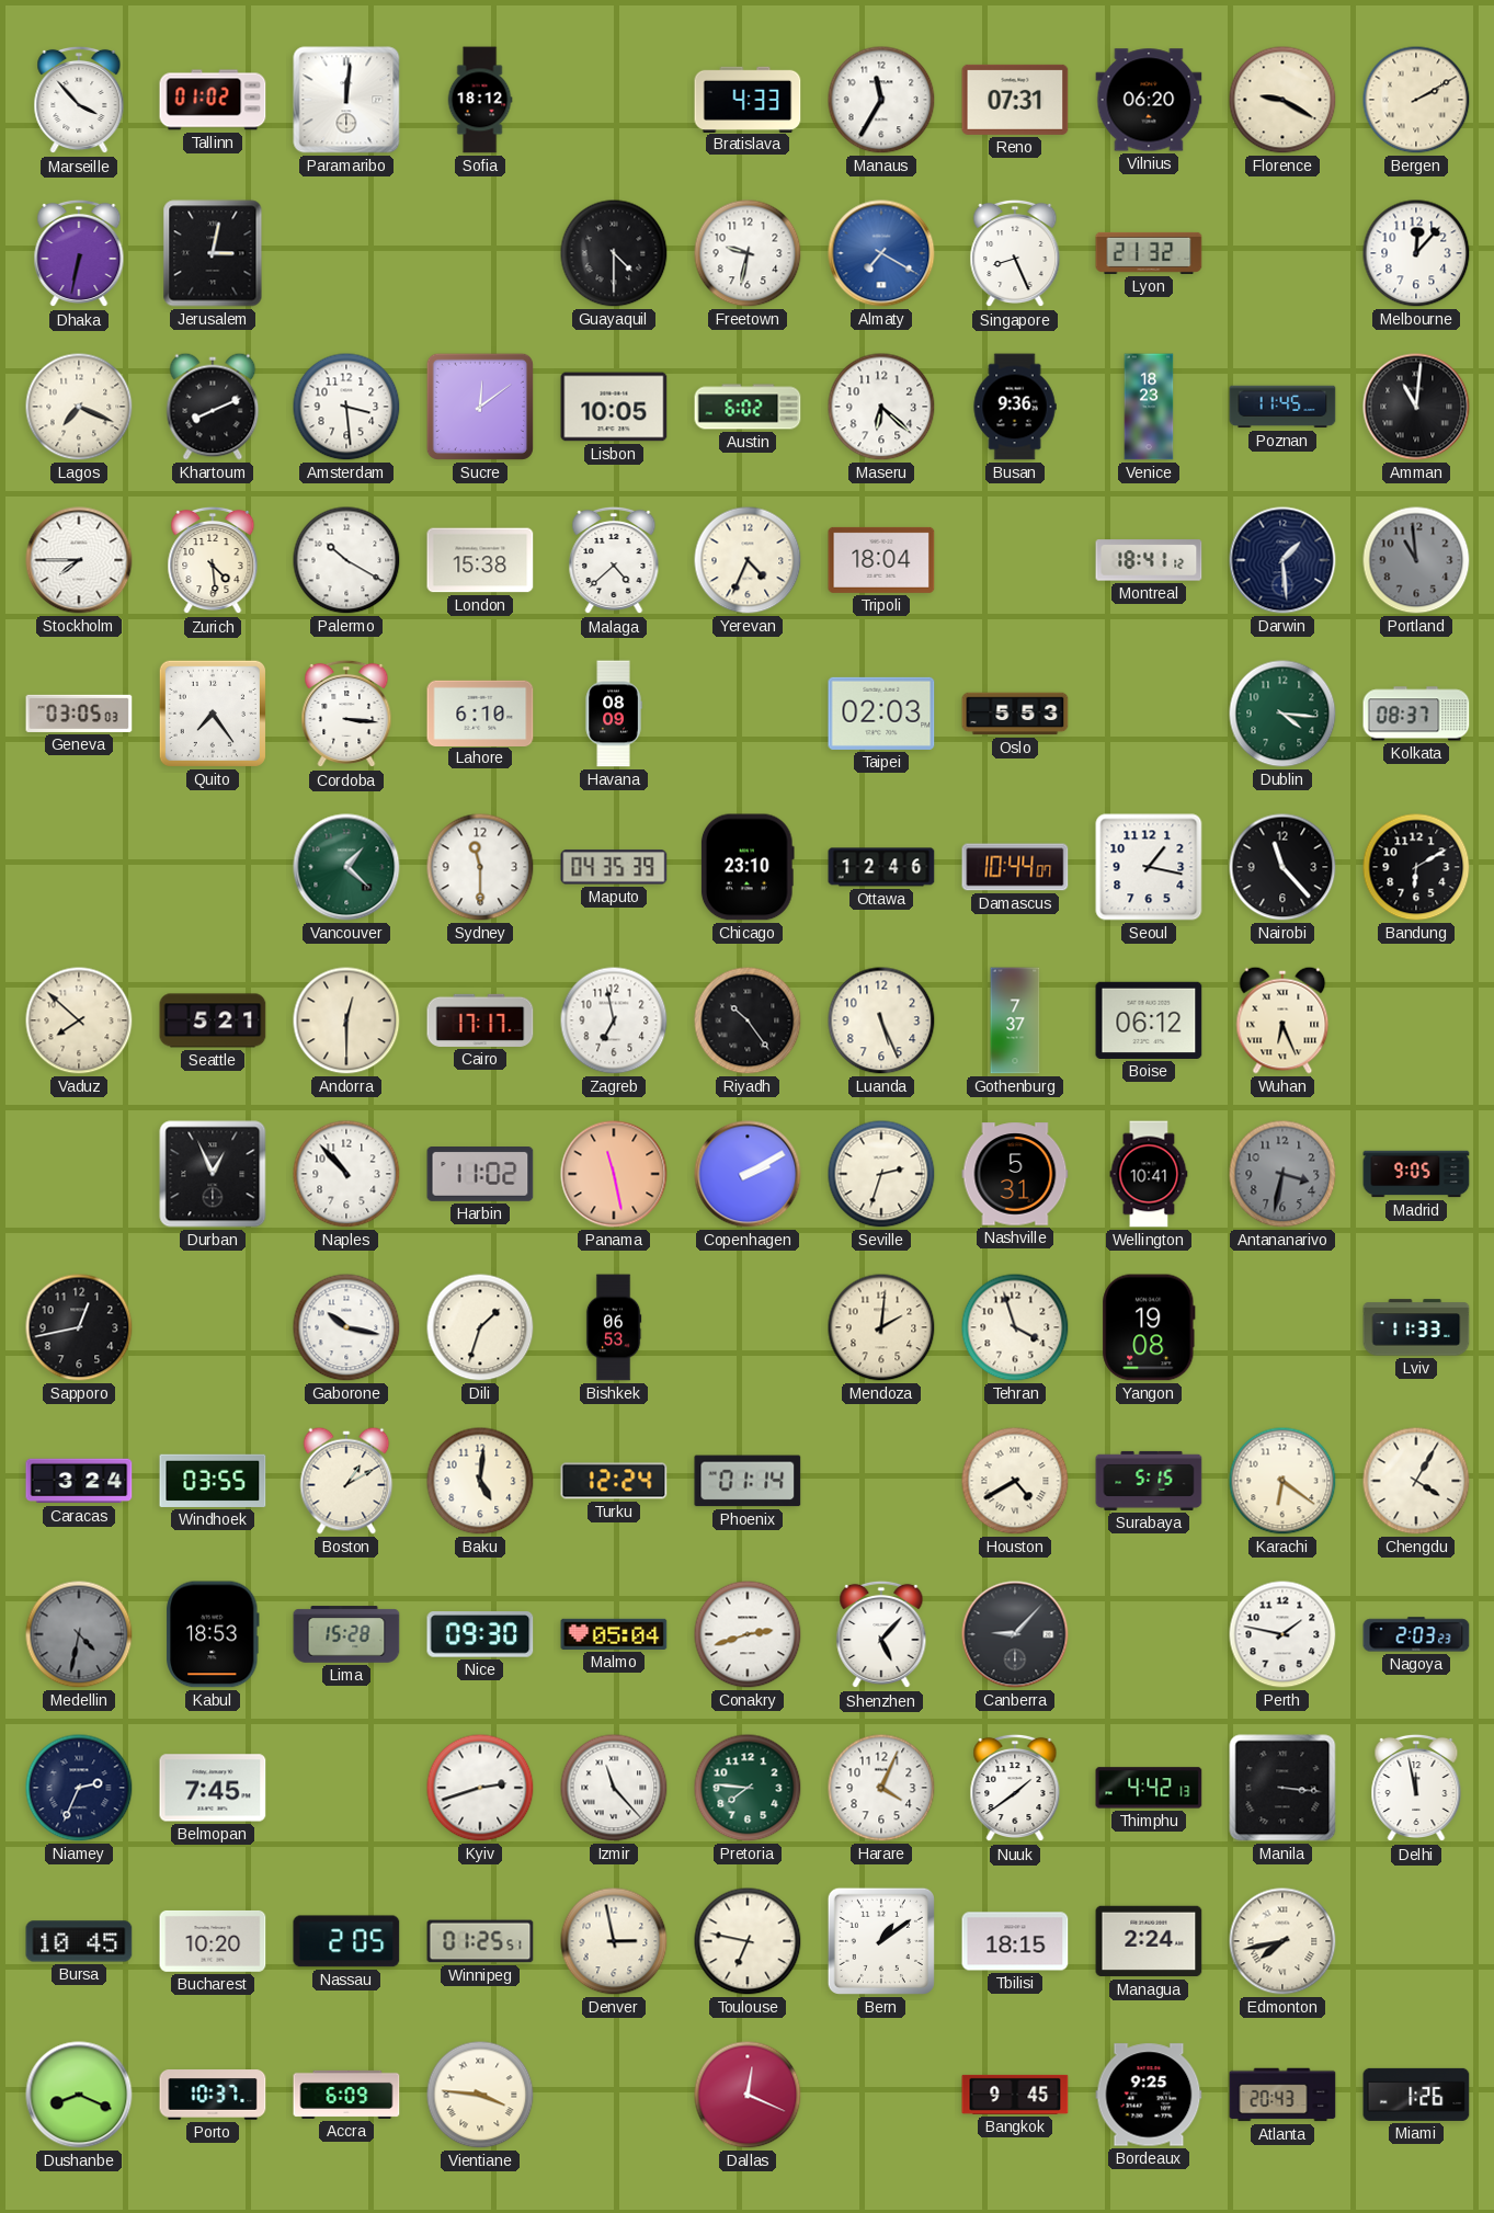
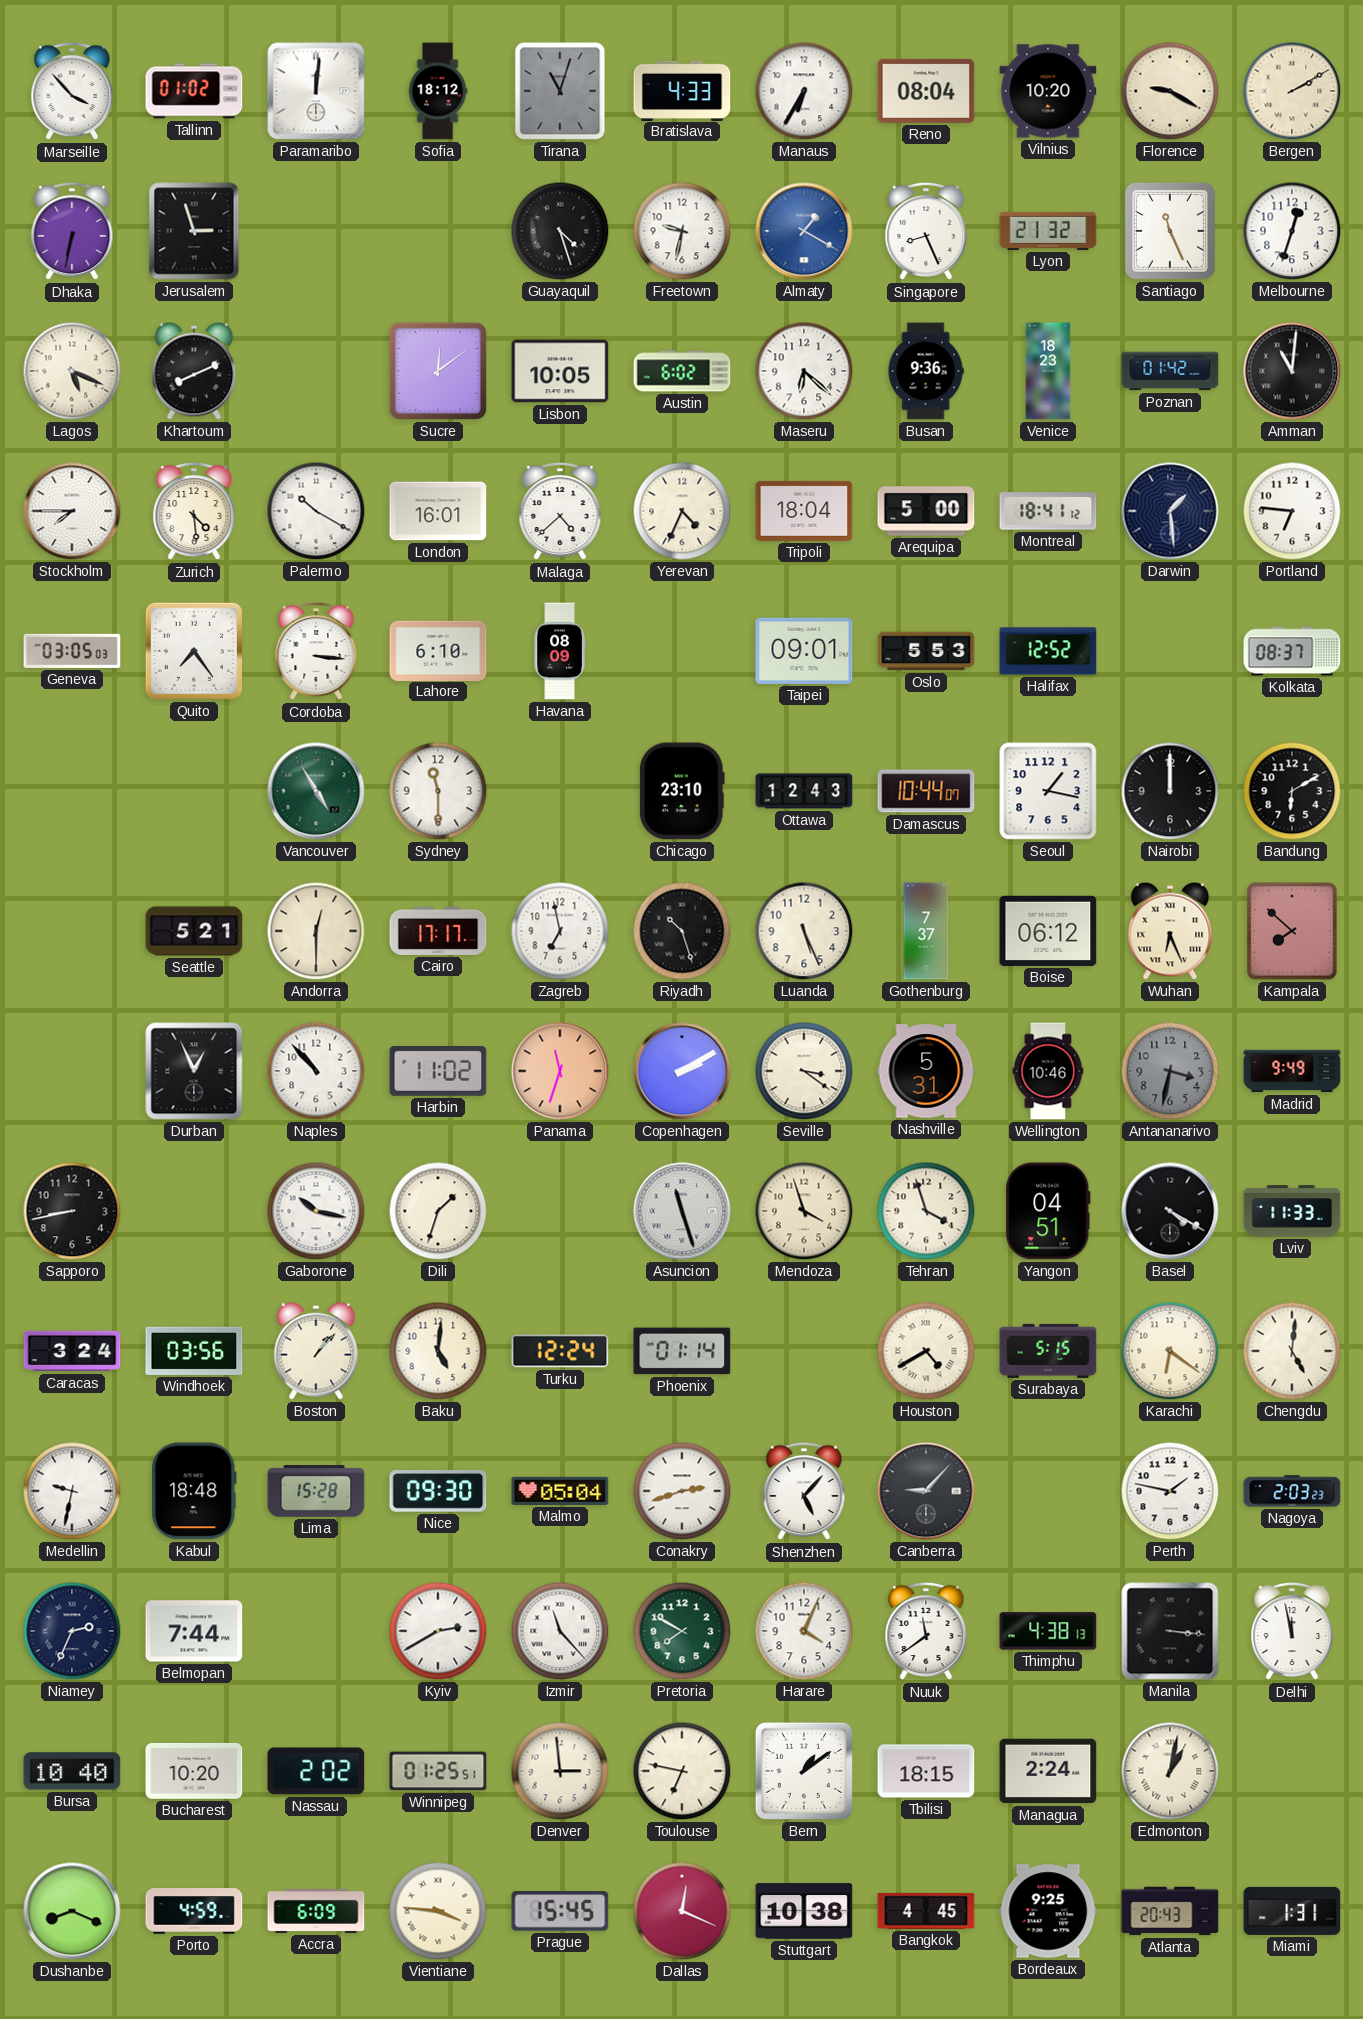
Tirana: none -> 11:03 (560, 91)
Manaus: 11:35 -> 6:35 (804, 91)
Reno: 07:31 -> 08:04 (926, 91)
Vilnius: 06:20 -> 10:20 (1048, 91)
Jerusalem: 3:02 -> 2:57 (194, 231)
Guayaquil: 4:30 -> 4:27 (560, 231)
Almaty: 7:20 -> 1:20 (804, 231)
Santiago: none -> 11:26 (1170, 231)
Melbourne: 12:07 -> 12:33 (1292, 231)
Lagos: 7:19 -> 5:19 (72, 371)
Amsterdam: 3:29 -> none (346, 407)
Poznan: 11:45 -> 01:42 (1170, 371)
London: 15:38 -> 16:01 (438, 511)
Arequipa: none -> 5:00 (926, 511)
Portland: 10:59 -> 6:46 (1292, 511)
Portland dial: grey -> white (1292, 511)
Taipei: 02:03 -> 09:01 (804, 651)
Halifax: none -> 12:52 (1048, 651)
Dublin: 4:16 -> none (1282, 714)
Vancouver: 1:22 -> 4:55 (316, 791)
Maputo: 04:35 -> none (614, 867)
Ottawa: 12:46 -> 12:43 (804, 791)
Nairobi: 11:23 -> 12:00 (1170, 791)
Vaduz: 7:52 -> none (79, 1020)
Riyadh: 10:24 -> 10:27 (682, 931)
Kampala: none -> 7:52 (1292, 931)
Panama: 11:28 -> 11:33 (560, 1071)
Seville: 2:33 -> 3:21 (804, 1071)
Wellington: 10:41 -> 10:46 (1048, 1071)
Madrid: 9:05 -> 9:49 (1292, 1071)
Sapporo: 12:43 -> 8:43 (72, 1211)
Bishkek: 06:53 -> none (614, 1327)
Asuncion: none -> 11:27 (682, 1211)
Mendoza: 2:01 -> 3:57 (804, 1211)
Yangon: 19:08 -> 04:51 (1048, 1211)
Basel: none -> 4:20 (1170, 1211)
Windhoek: 03:55 -> 03:56 (194, 1351)
Boston: 1:10 -> 1:07 (316, 1351)
Chengdu: 4:05 -> 5:01 (1292, 1351)
Medellin: 4:32 -> 9:32 (72, 1491)
Medellin dial: grey -> white (72, 1491)
Kabul: 18:53 -> 18:48 (195, 1491)
Belmopan: 7:45 -> 7:44 (194, 1631)
Kyiv: 2:42 -> 2:40 (438, 1631)
Pretoria: 7:46 -> 7:50 (682, 1631)
Nuuk: 1:39 -> 11:39 (926, 1631)
Thimphu: 4:42 -> 4:38 (1048, 1631)
Bursa: 10:45 -> 10:40 (72, 1771)
Nassau: 2:05 -> 2:02 (316, 1771)
Denver: 2:58 -> 2:59 (560, 1771)
Edmonton: 7:43 -> 1:02 (1170, 1771)
Porto: 10:37 -> 4:59 (194, 1911)
Prague: none -> 15:45 (560, 1911)
Stuttgart: none -> 10:38 (804, 1911)
Bangkok: 9:45 -> 4:45 (926, 1911)
Miami: 1:26 -> 1:31 (1292, 1911)
